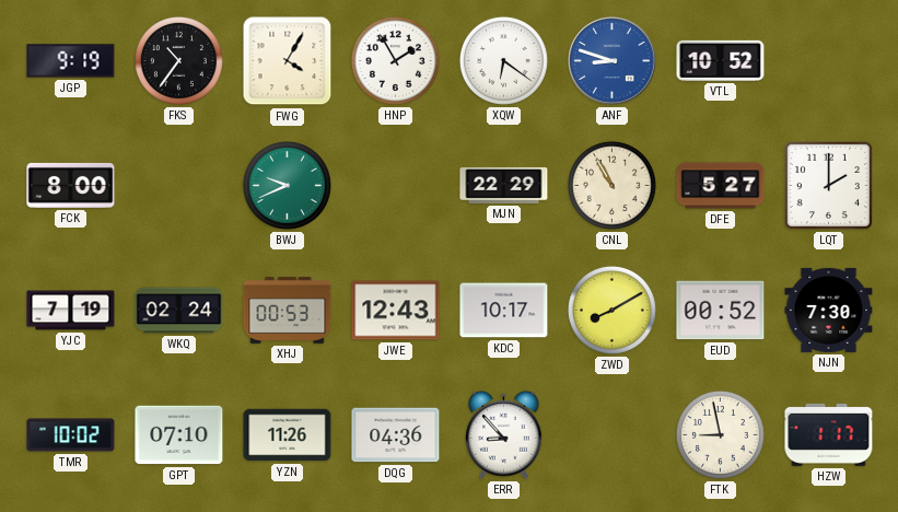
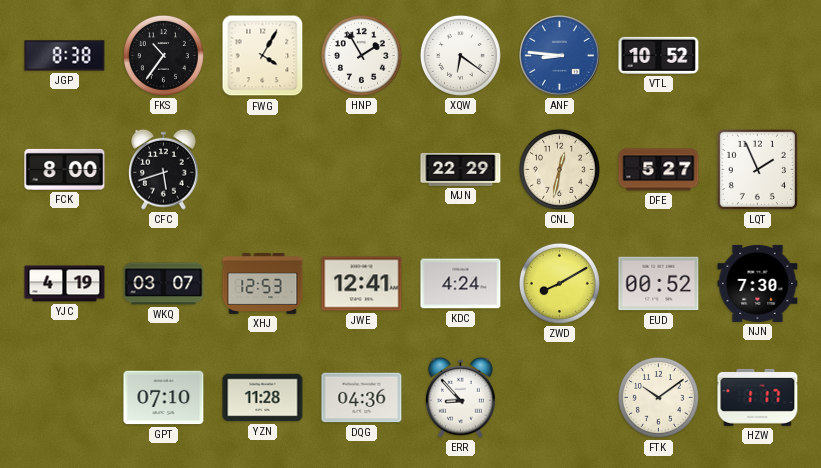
JGP: 9:19 -> 8:38 (65, 56)
ANF: 8:48 -> 8:46 (560, 56)
CFC: none -> 5:42 (164, 169)
BWJ: 9:41 -> none (287, 185)
CNL: 10:55 -> 12:32 (559, 169)
LQT: 2:00 -> 1:56 (757, 169)
YJC: 7:19 -> 4:19 (65, 284)
WKQ: 02:24 -> 03:07 (164, 284)
XHJ: 00:53 -> 12:53 (263, 283)
JWE: 12:43 -> 12:41 (362, 284)
KDC: 10:17 -> 4:24 (461, 284)
TMR: 10:02 -> none (71, 435)
YZN: 11:26 -> 11:28 (263, 398)
FTK: 8:58 -> 10:09 (658, 397)
